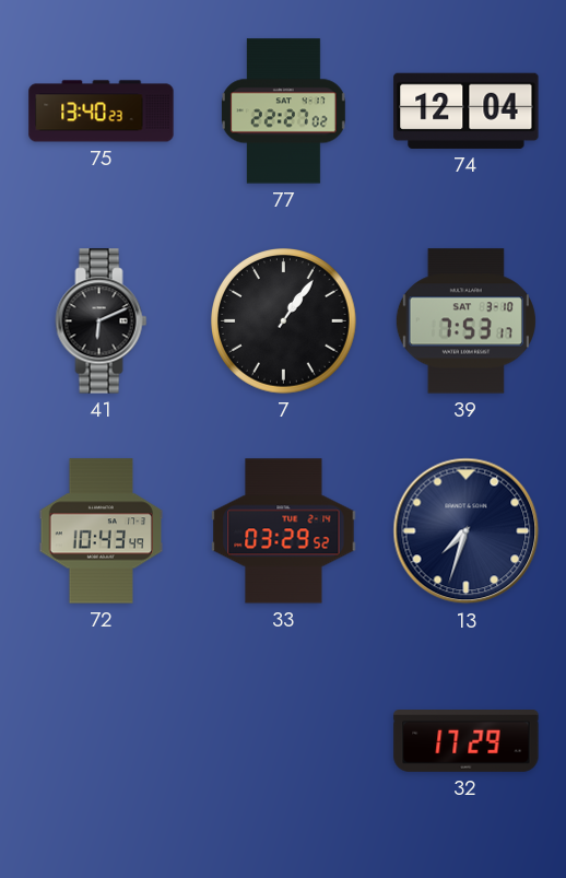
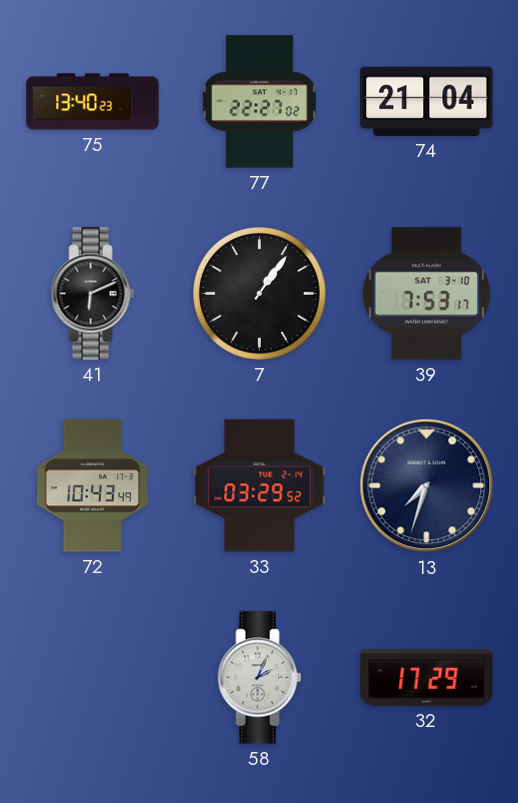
74: 12:04 -> 21:04 (427, 101)
58: none -> 2:04 (260, 678)
